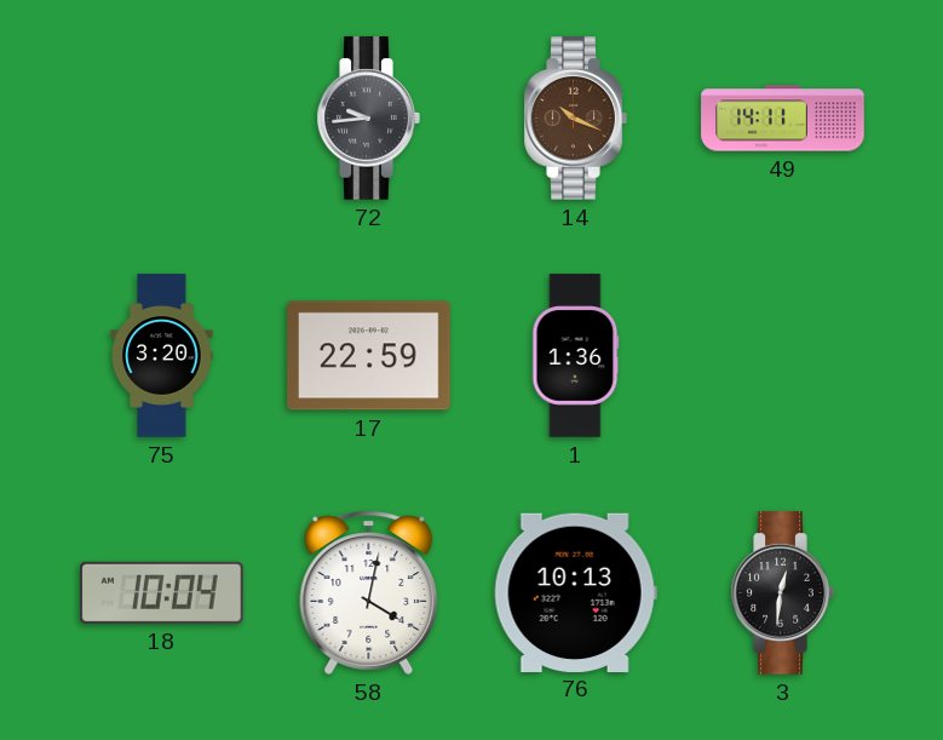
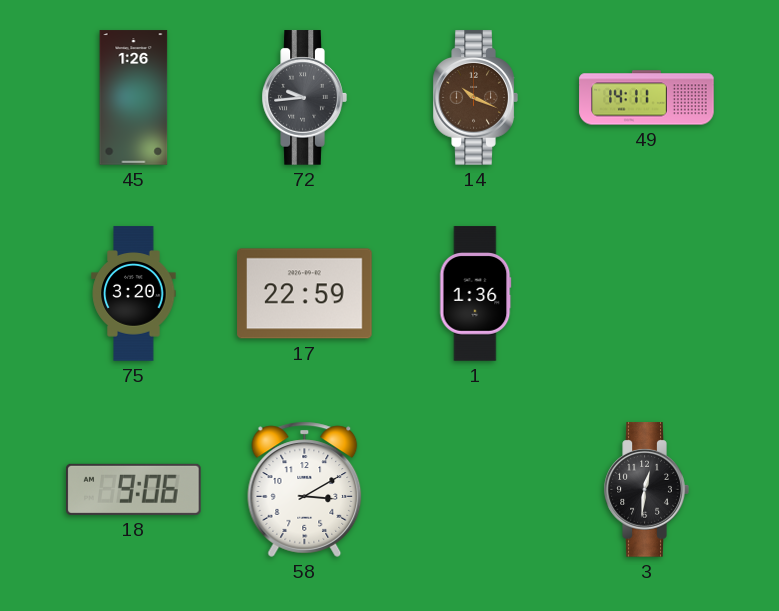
45: none -> 1:26 (134, 98)
18: 10:04 -> 9:06 (134, 489)
58: 4:02 -> 3:10 (305, 489)
76: 10:13 -> none (575, 592)
